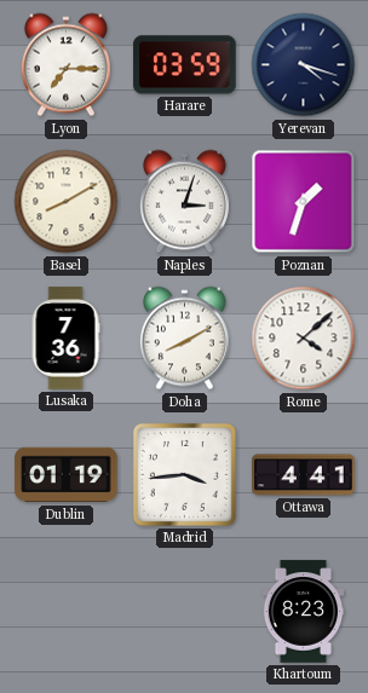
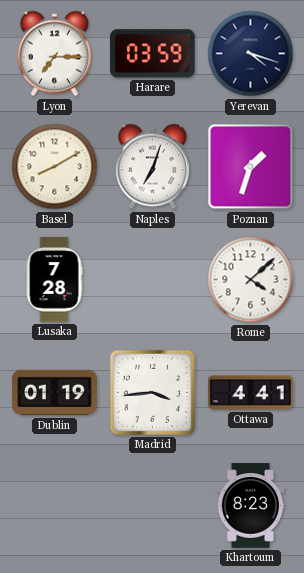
Naples: 3:03 -> 7:03 (152, 167)
Lusaka: 7:36 -> 7:28 (54, 280)
Doha: 8:10 -> none (184, 339)
